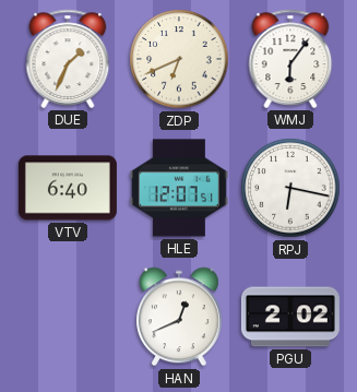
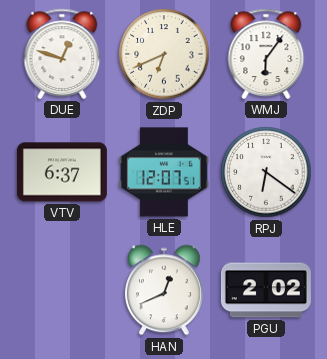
DUE: 1:34 -> 12:48 (62, 54)
VTV: 6:40 -> 6:37 (62, 172)
RPJ: 6:17 -> 6:21 (266, 172)
